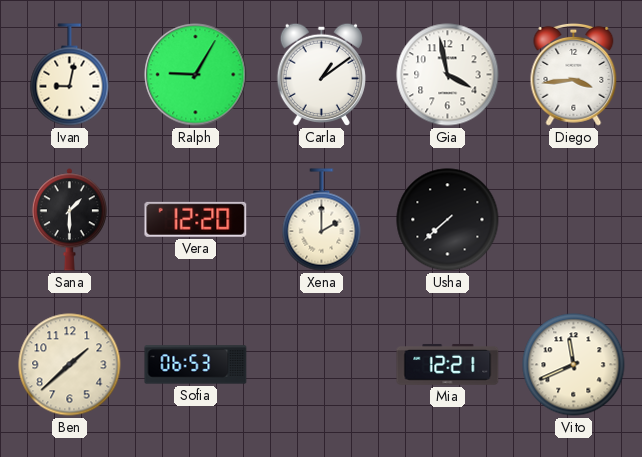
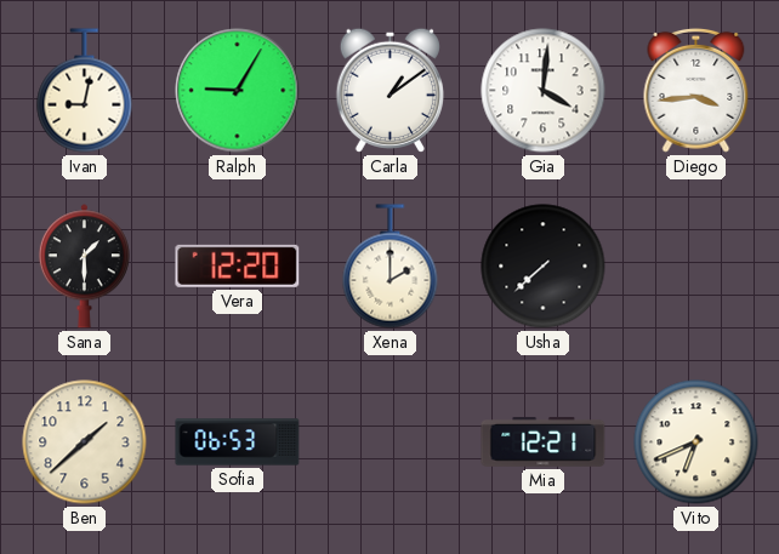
Gia: 3:58 -> 4:01 (544, 91)
Vito: 11:41 -> 6:41 (696, 442)
